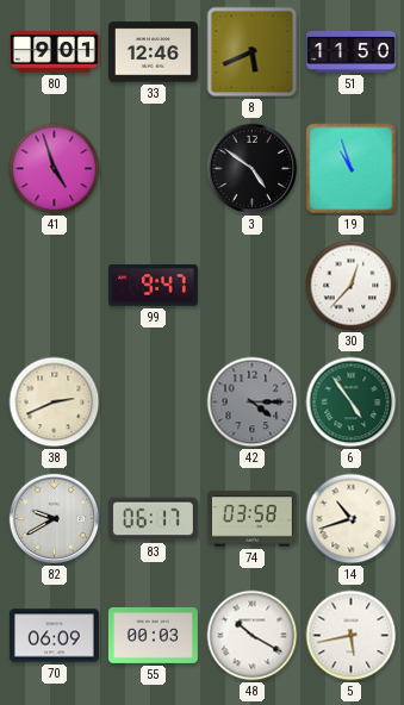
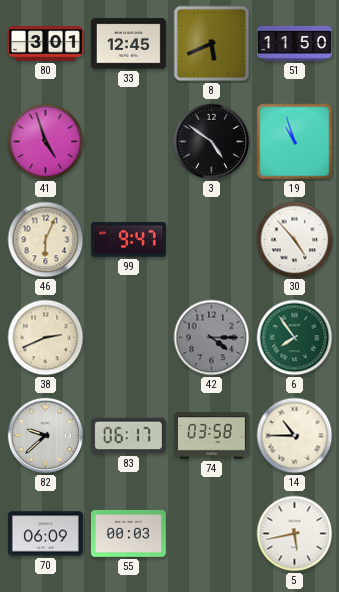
80: 9:01 -> 3:01 (45, 44)
33: 12:46 -> 12:45 (128, 44)
46: none -> 6:04 (46, 240)
30: 12:37 -> 4:53 (295, 240)
6: 4:54 -> 7:54 (295, 338)
82: 9:40 -> 9:38 (46, 436)
14: 10:42 -> 10:45 (295, 436)
48: 10:20 -> none (253, 636)
